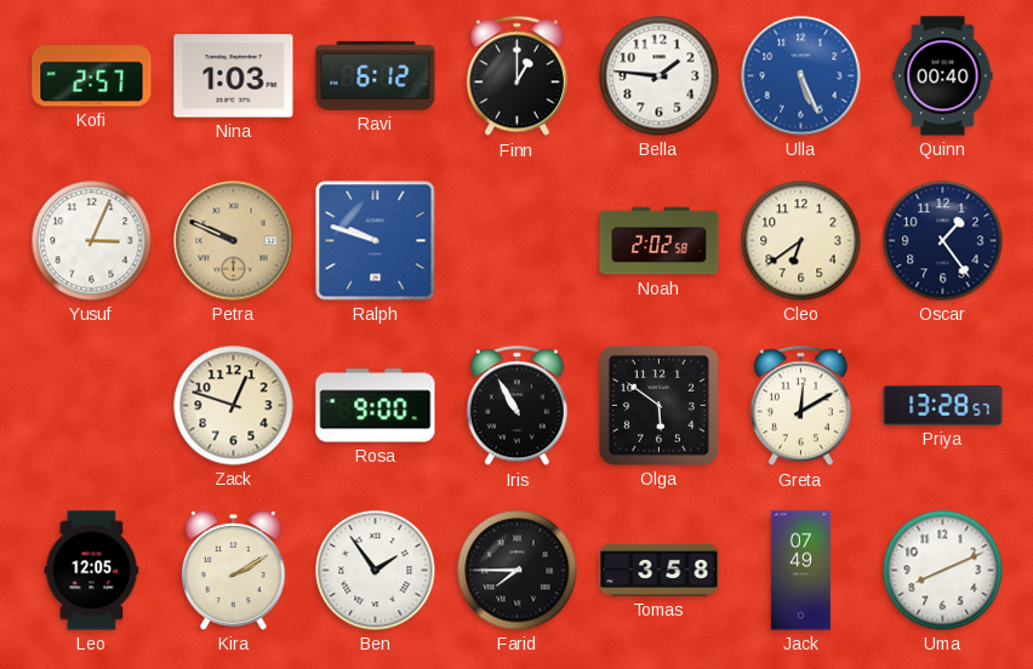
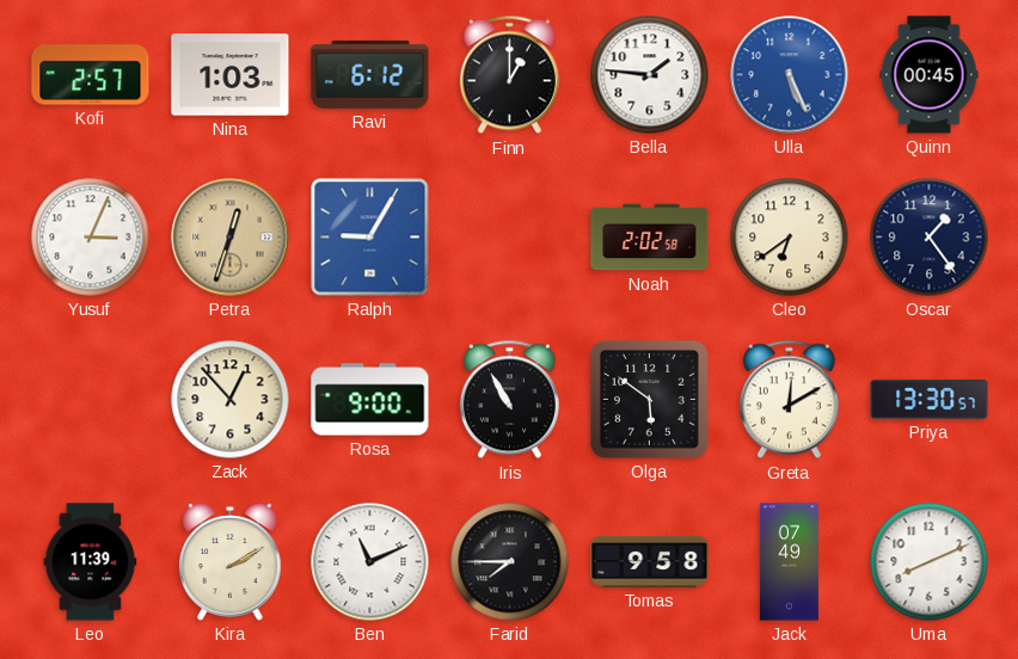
Quinn: 00:40 -> 00:45 (930, 75)
Petra: 9:49 -> 12:33 (231, 238)
Ralph: 9:48 -> 9:05 (370, 238)
Zack: 12:48 -> 12:53 (231, 400)
Priya: 13:28 -> 13:30 (930, 399)
Leo: 12:05 -> 11:39 (91, 562)
Ben: 1:54 -> 11:11 (370, 562)
Tomas: 3:58 -> 9:58 (650, 561)
